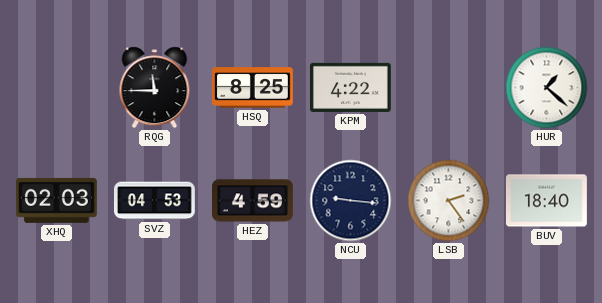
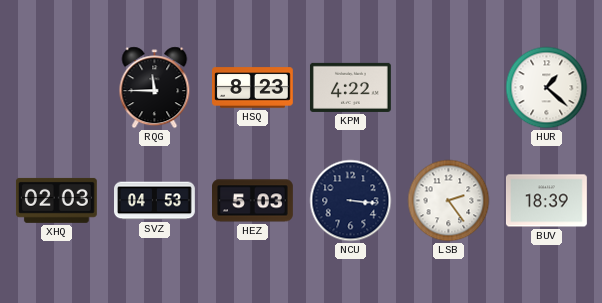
HSQ: 8:25 -> 8:23 (253, 88)
HEZ: 4:59 -> 5:03 (253, 201)
NCU: 9:16 -> 3:16 (351, 201)
BUV: 18:40 -> 18:39 (547, 201)
